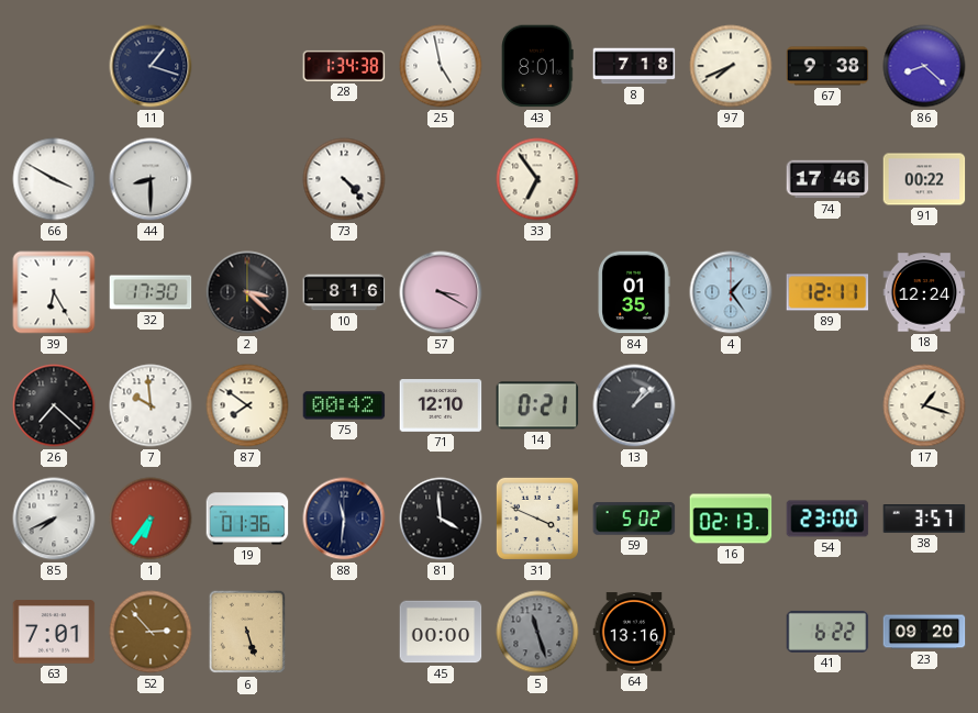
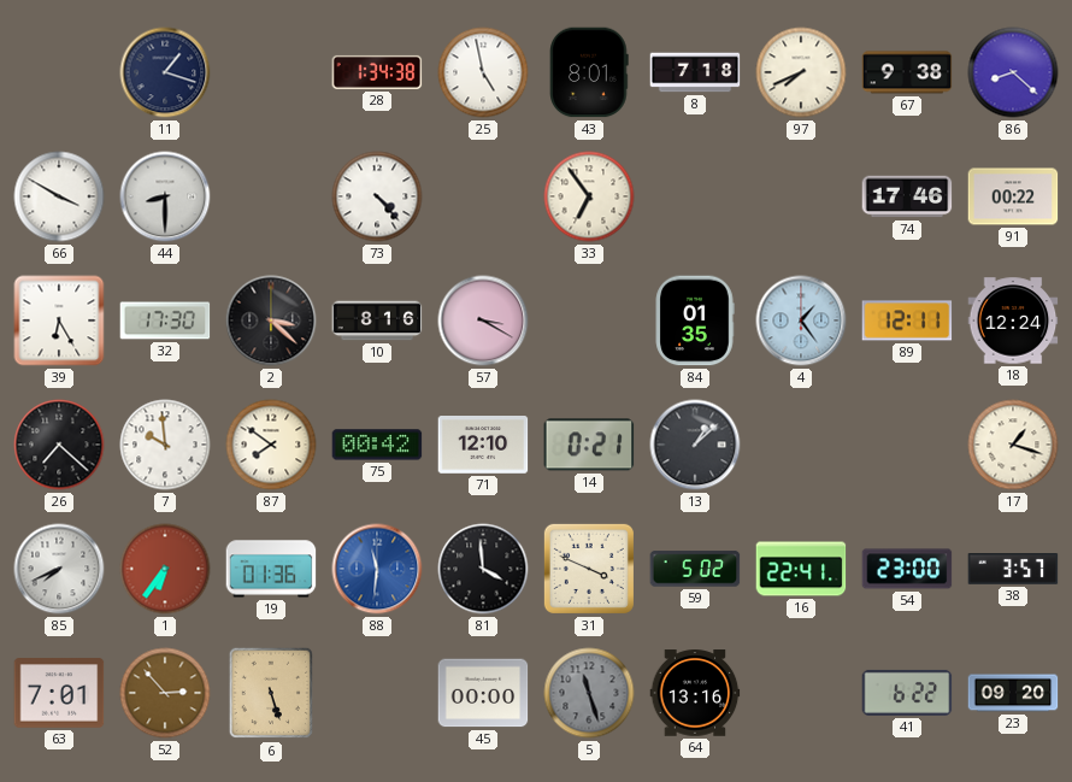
88 dial: navy -> blue (377, 569)
16: 02:13 -> 22:41 (801, 569)
